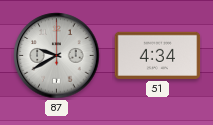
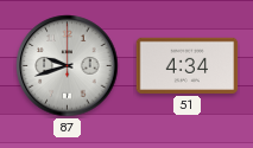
87: 9:40 -> 9:42 (68, 66)
